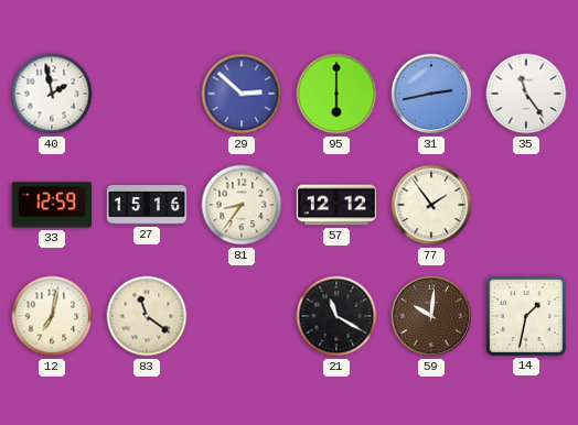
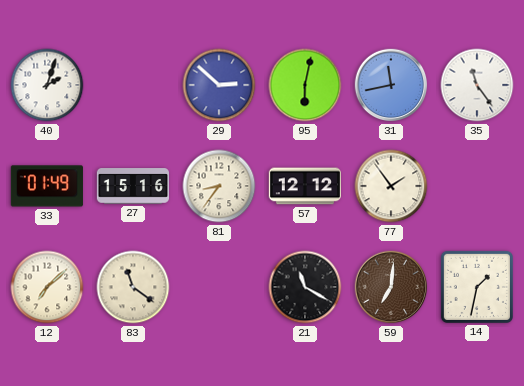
40: 1:58 -> 2:03 (47, 85)
95: 6:00 -> 6:02 (305, 85)
31: 2:43 -> 11:43 (391, 85)
33: 12:59 -> 01:49 (47, 186)
12: 7:02 -> 7:08 (47, 287)
59: 10:01 -> 7:01 (391, 287)
